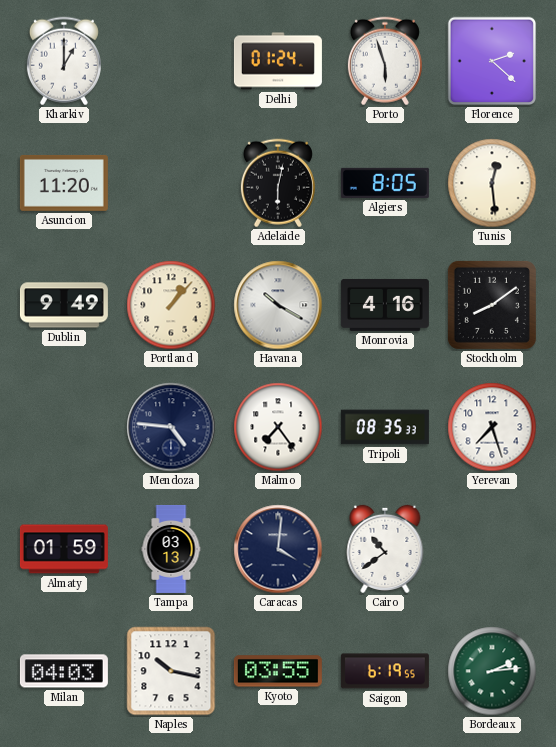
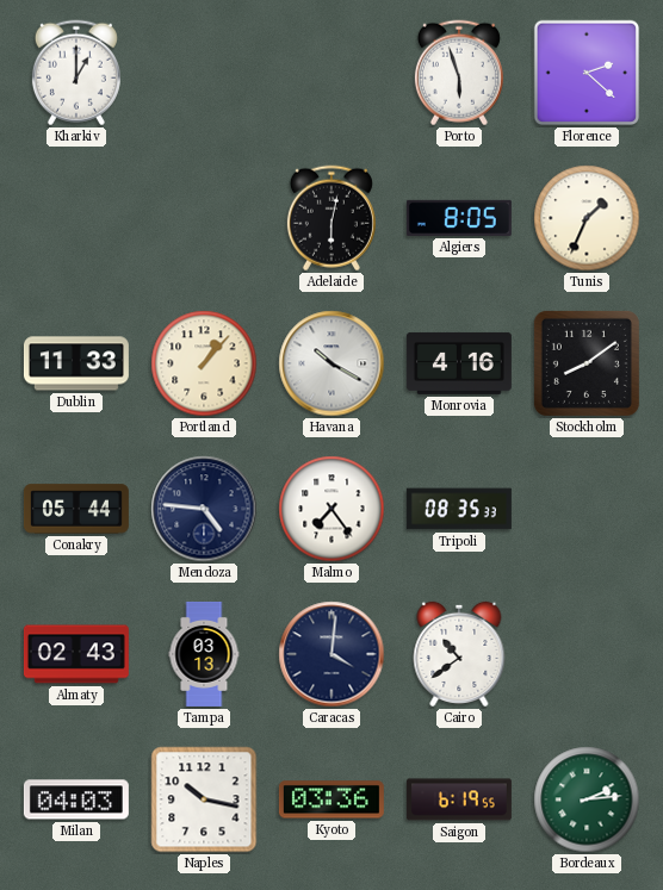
Delhi: 01:24 -> none (278, 61)
Asuncion: 11:20 -> none (64, 183)
Tunis: 12:29 -> 1:34 (587, 218)
Dublin: 9:49 -> 11:33 (76, 363)
Conakry: none -> 05:44 (76, 509)
Yerevan: 7:27 -> none (492, 427)
Almaty: 01:59 -> 02:43 (76, 654)
Kyoto: 03:55 -> 03:36 (331, 799)
